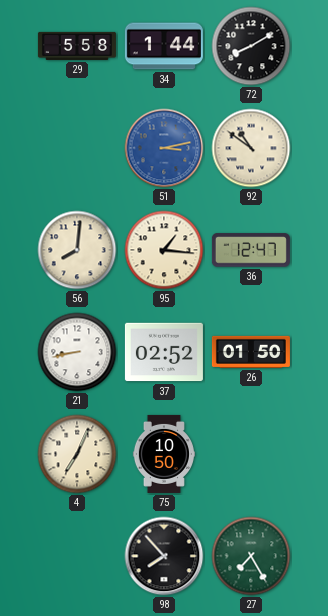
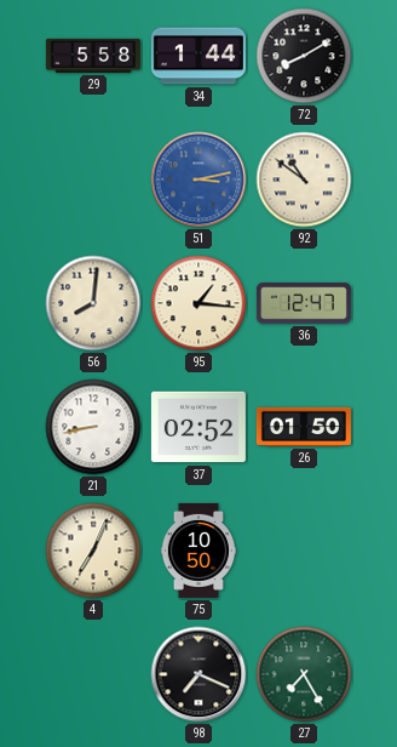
98: 7:53 -> 7:19 (198, 674)
